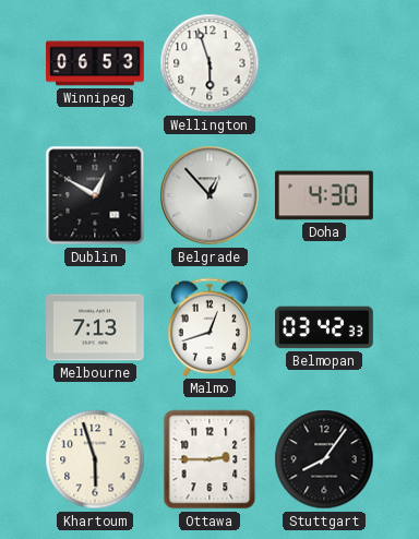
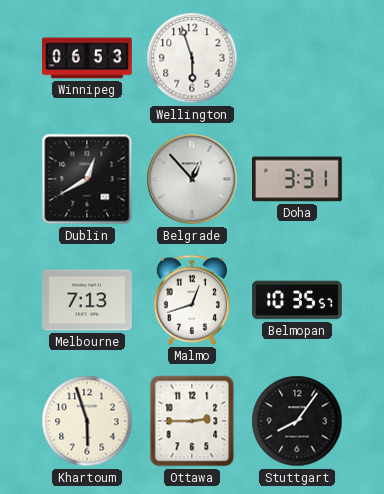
Dublin: 12:50 -> 12:40 (87, 179)
Doha: 4:30 -> 3:31 (298, 179)
Belmopan: 03:42 -> 10:35 (298, 300)
